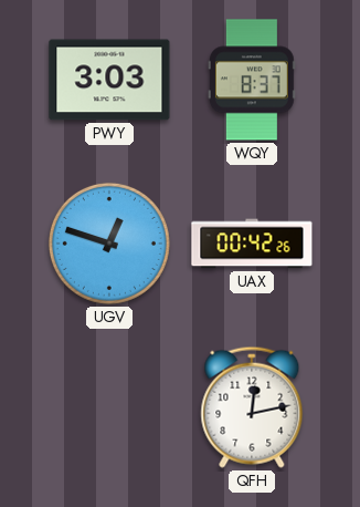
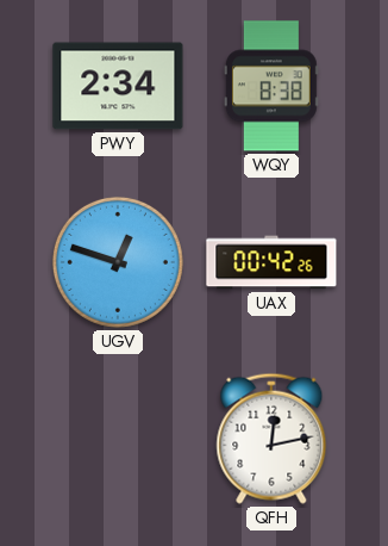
PWY: 3:03 -> 2:34 (118, 86)
WQY: 8:37 -> 8:38 (271, 86)
